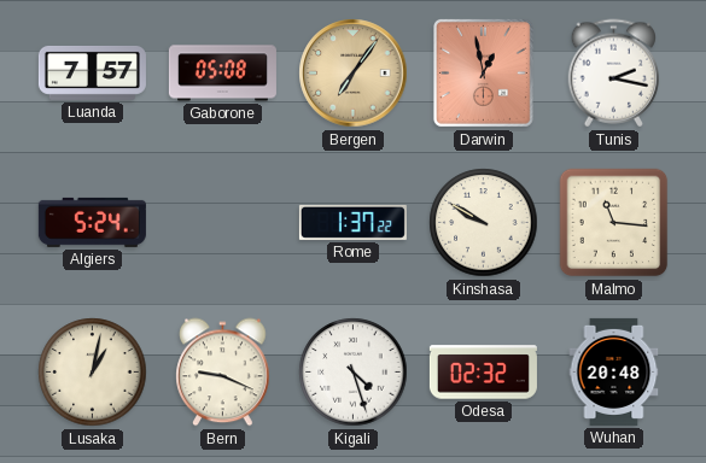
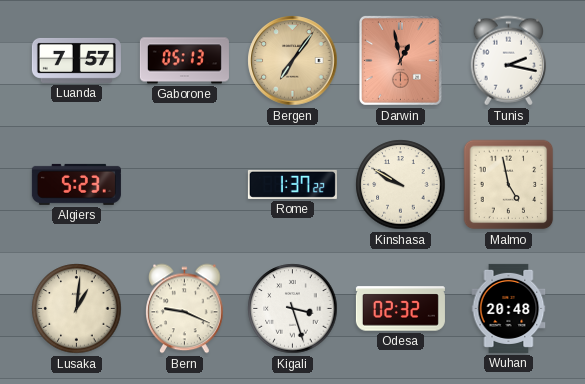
Gaborone: 05:08 -> 05:13 (184, 61)
Algiers: 5:24 -> 5:23 (76, 184)
Malmo: 11:16 -> 4:58 (509, 185)
Lusaka: 1:02 -> 1:01 (77, 309)
Kigali: 4:27 -> 3:27 (293, 309)
